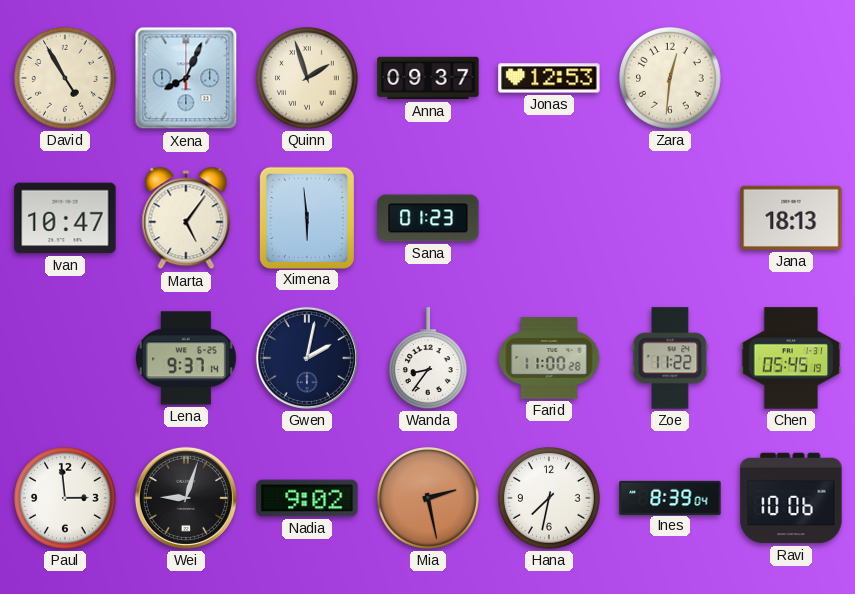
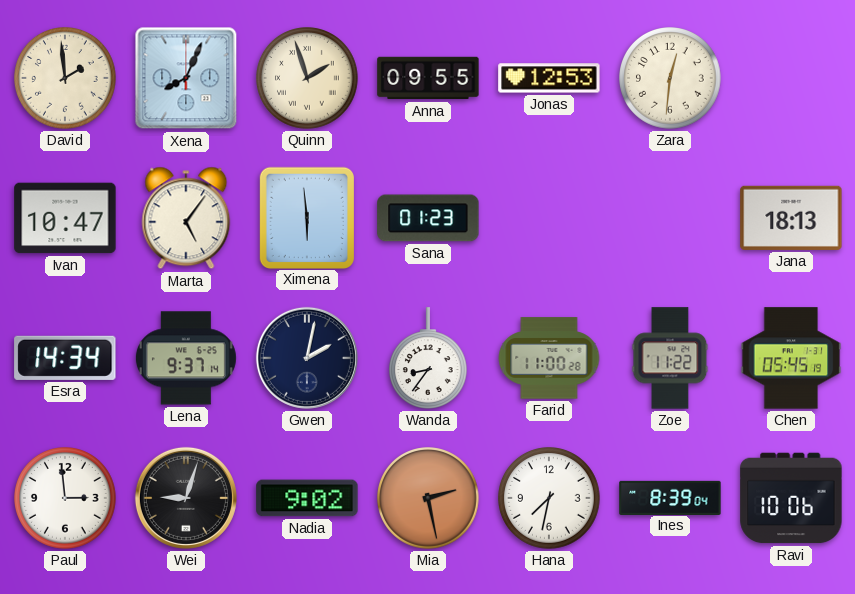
David: 4:55 -> 1:59 (66, 79)
Anna: 09:37 -> 09:55 (428, 78)
Esra: none -> 14:34 (65, 358)
